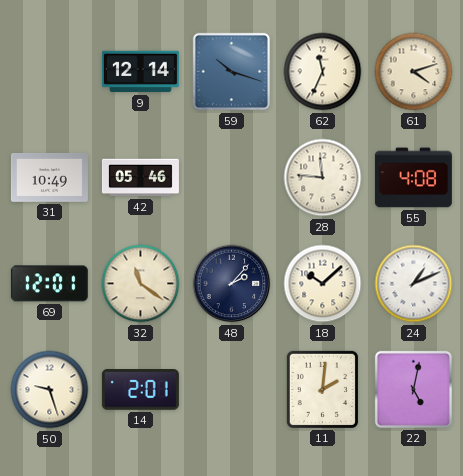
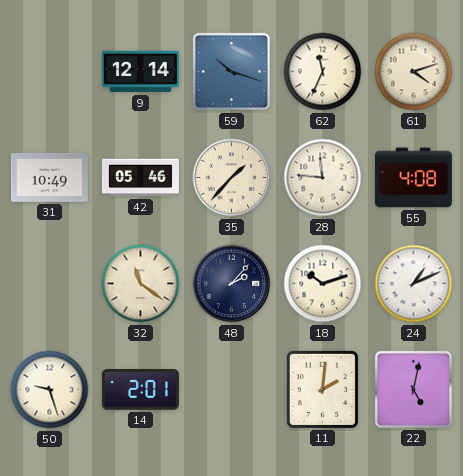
35: none -> 1:37 (232, 178)
69: 12:01 -> none (49, 284)
18: 10:08 -> 10:12 (323, 284)
